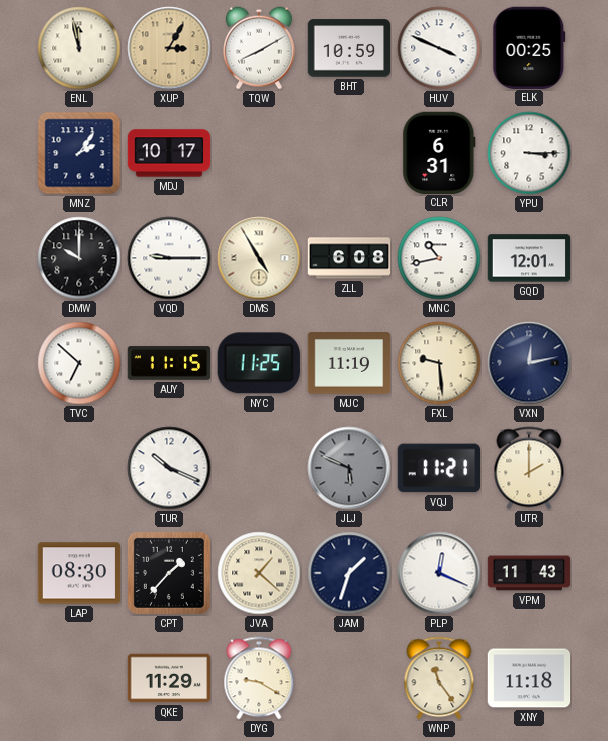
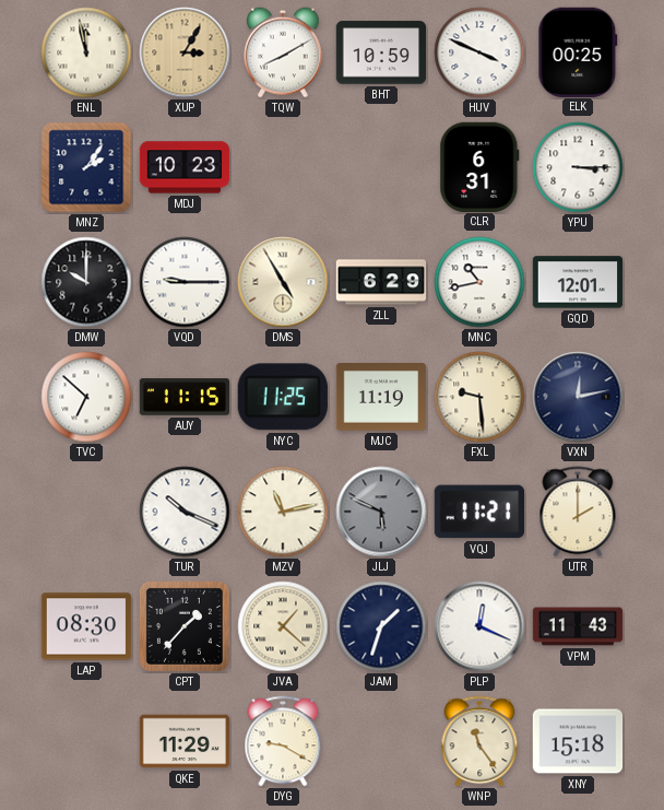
MDJ: 10:17 -> 10:23 (185, 167)
ZLL: 6:08 -> 6:29 (381, 282)
MZV: none -> 11:13 (283, 512)
XNY: 11:18 -> 15:18 (578, 741)
